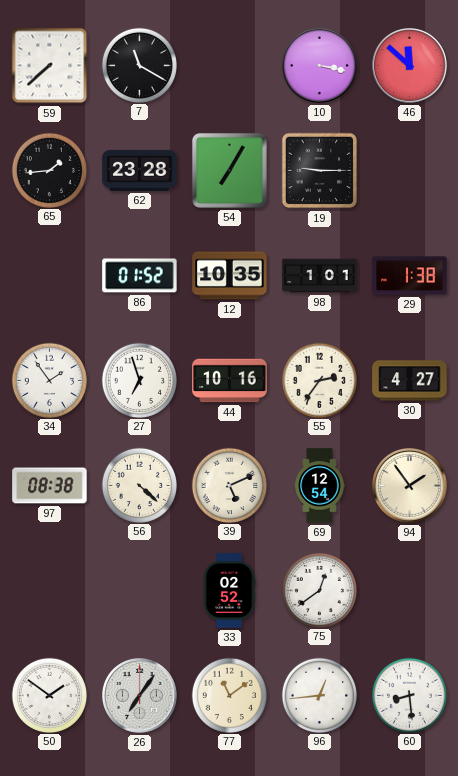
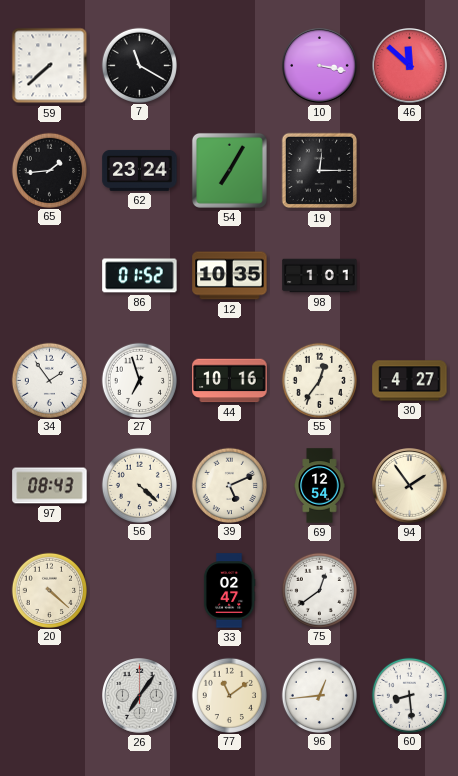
62: 23:28 -> 23:24 (140, 170)
19: 9:15 -> 12:15 (320, 171)
29: 1:38 -> none (410, 276)
55: 2:36 -> 12:36 (319, 380)
97: 08:38 -> 08:43 (50, 486)
20: none -> 4:22 (49, 590)
33: 02:52 -> 02:47 (229, 591)
50: 1:51 -> none (49, 695)
